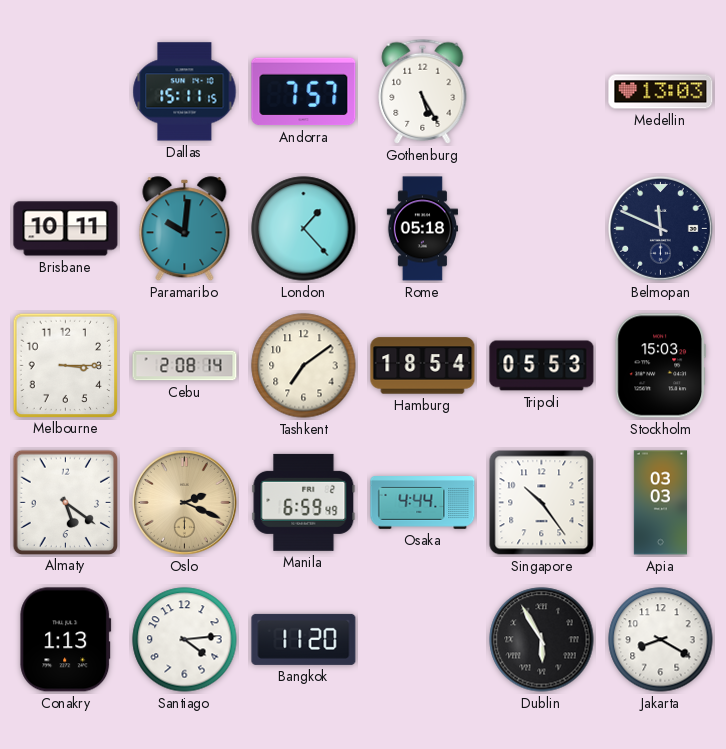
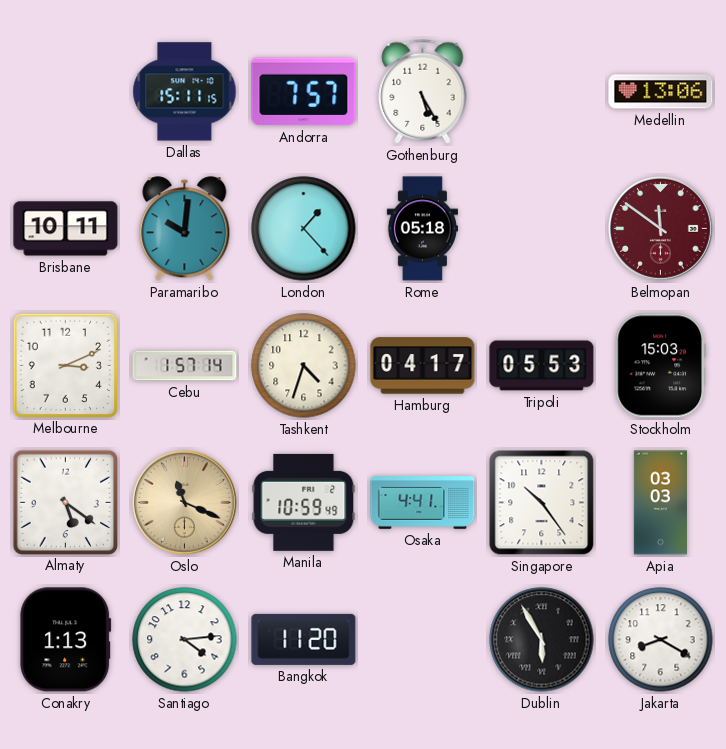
Medellin: 13:03 -> 13:06 (661, 92)
Belmopan: 11:49 -> 11:51 (661, 229)
Belmopan dial: navy -> burgundy (661, 229)
Melbourne: 3:15 -> 3:11 (65, 365)
Cebu: 2:08 -> 1:57 (185, 366)
Tashkent: 7:09 -> 4:33 (304, 366)
Hamburg: 18:54 -> 04:17 (423, 366)
Oslo: 2:19 -> 11:19 (185, 503)
Manila: 6:59 -> 10:59 (304, 502)
Osaka: 4:44 -> 4:41 (423, 503)
